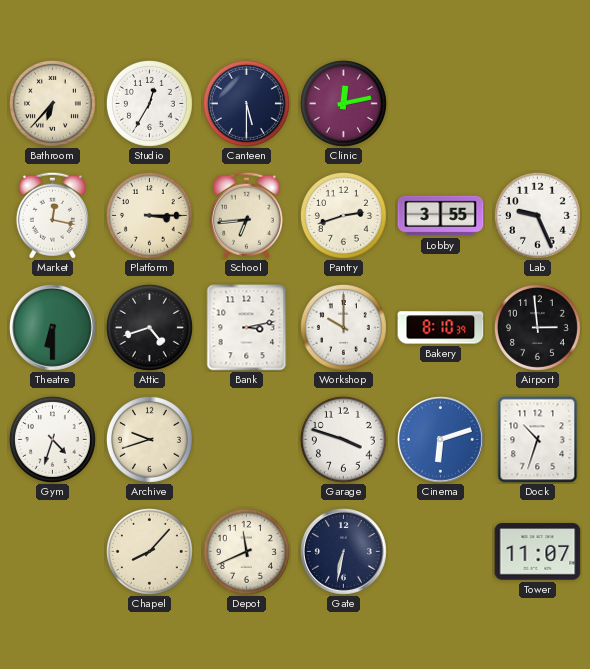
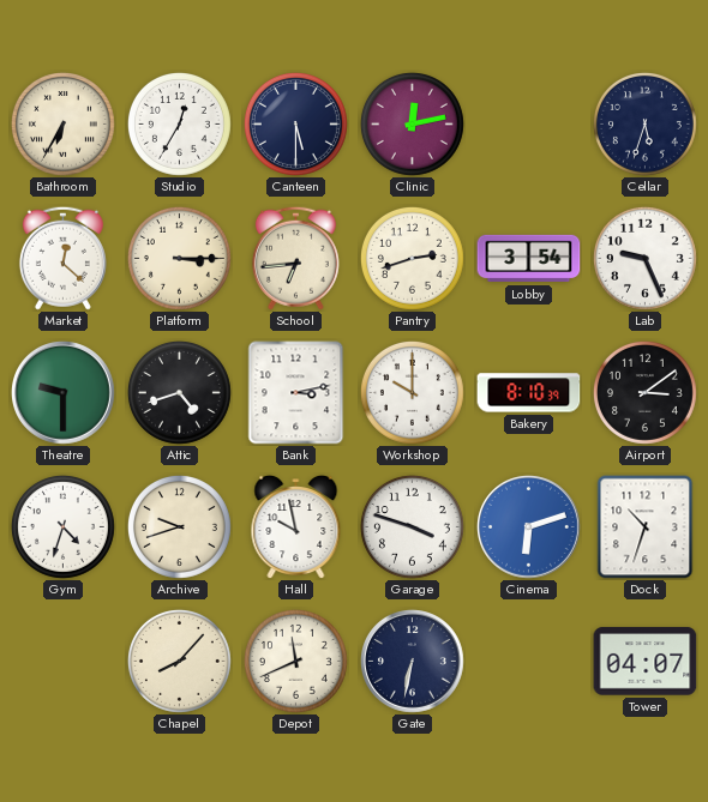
Bathroom: 6:37 -> 6:35 (62, 123)
Cellar: none -> 5:33 (644, 123)
Market: 12:17 -> 12:22 (62, 258)
Lobby: 3:55 -> 3:54 (529, 259)
Theatre: 6:30 -> 9:30 (64, 393)
Airport: 2:59 -> 3:09 (644, 392)
Hall: none -> 9:58 (296, 526)
Tower: 11:07 -> 04:07 (646, 662)
